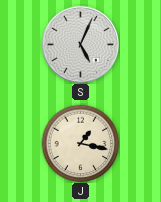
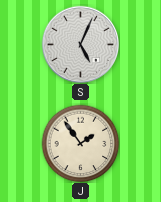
J: 1:17 -> 1:54 (80, 143)
